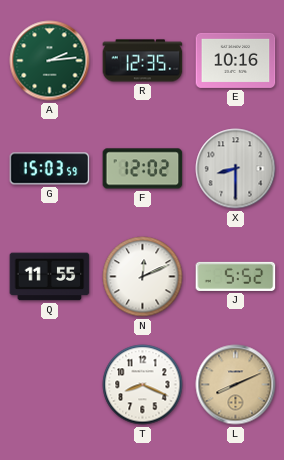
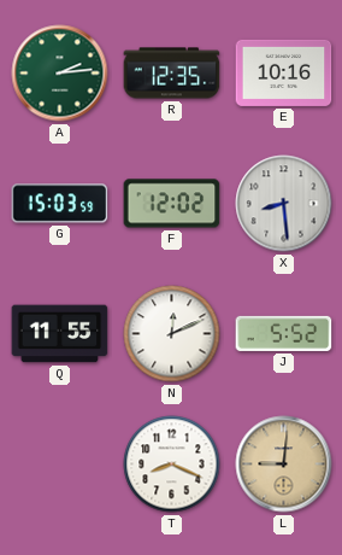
X: 8:30 -> 8:29 (284, 204)
L: 8:11 -> 9:01 (284, 465)
